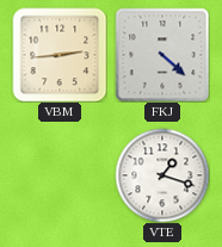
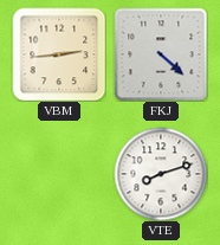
VTE: 1:18 -> 8:12 (161, 174)
